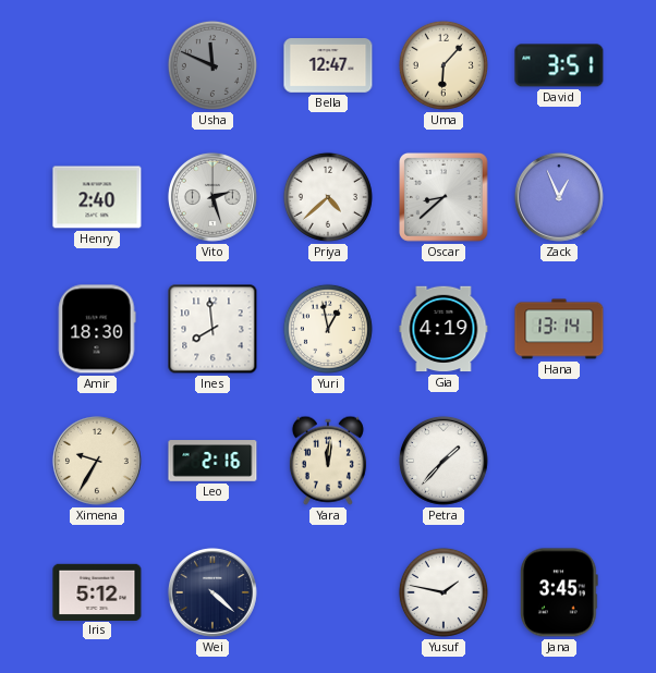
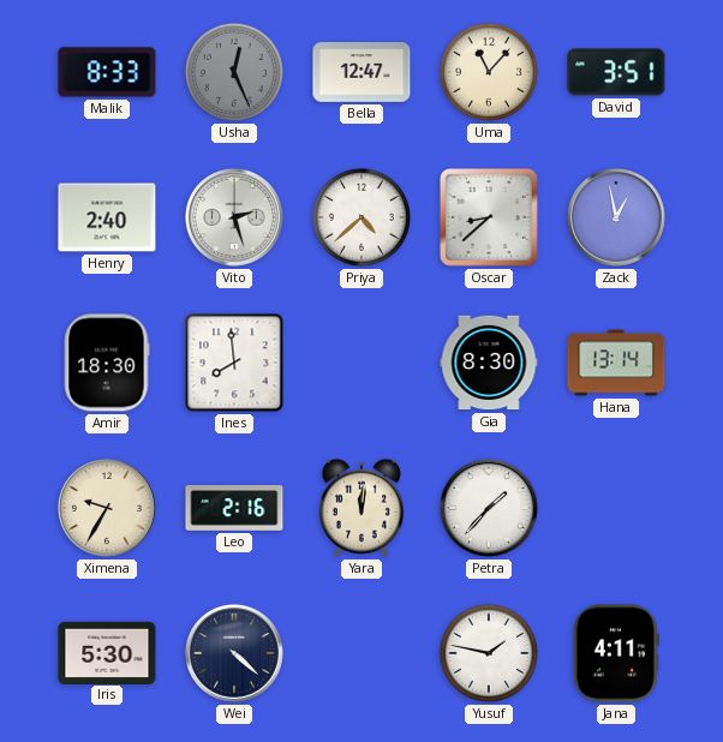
Malik: none -> 8:33 (107, 72)
Usha: 11:49 -> 12:26 (234, 72)
Uma: 6:07 -> 11:07 (489, 72)
Zack: 12:56 -> 12:58 (616, 217)
Yuri: 12:58 -> none (328, 329)
Gia: 4:19 -> 8:30 (489, 363)
Iris: 5:12 -> 5:30 (107, 652)
Jana: 3:45 -> 4:11 (616, 653)
